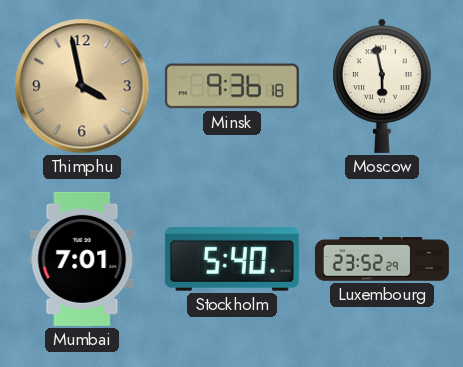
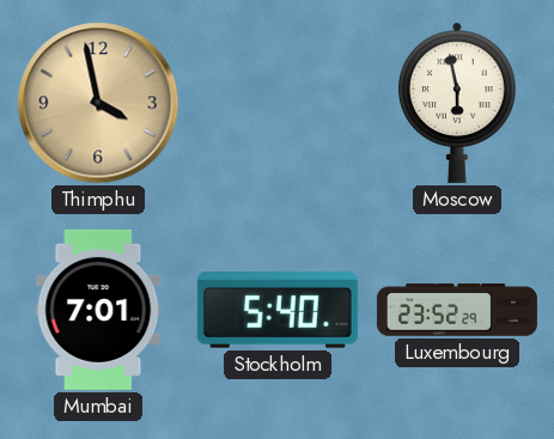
Minsk: 9:36 -> none (232, 86)
